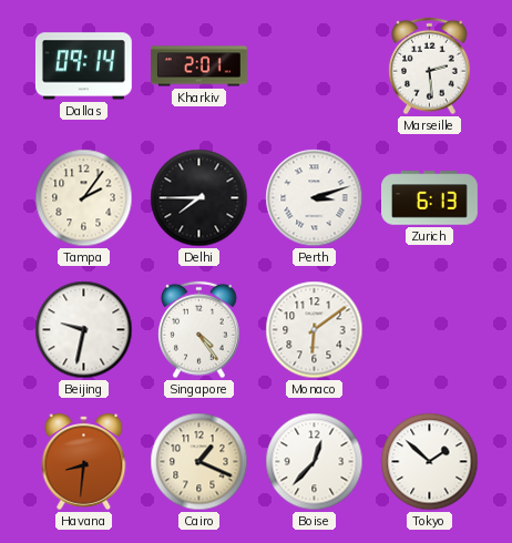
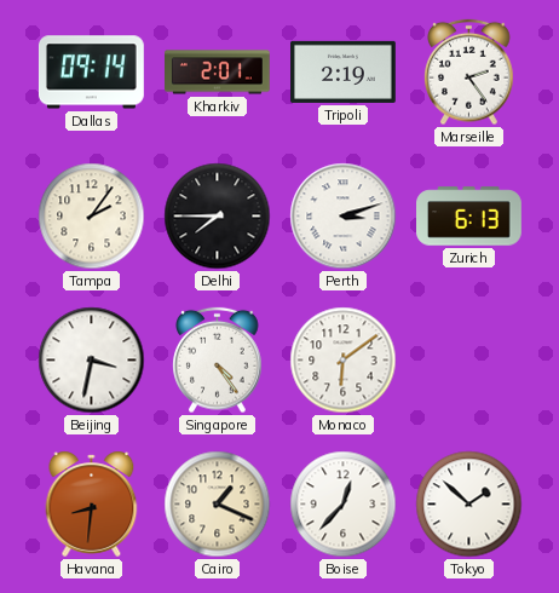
Tripoli: none -> 2:19 (344, 71)
Marseille: 2:29 -> 2:24 (469, 73)
Beijing: 9:32 -> 3:32 (92, 361)
